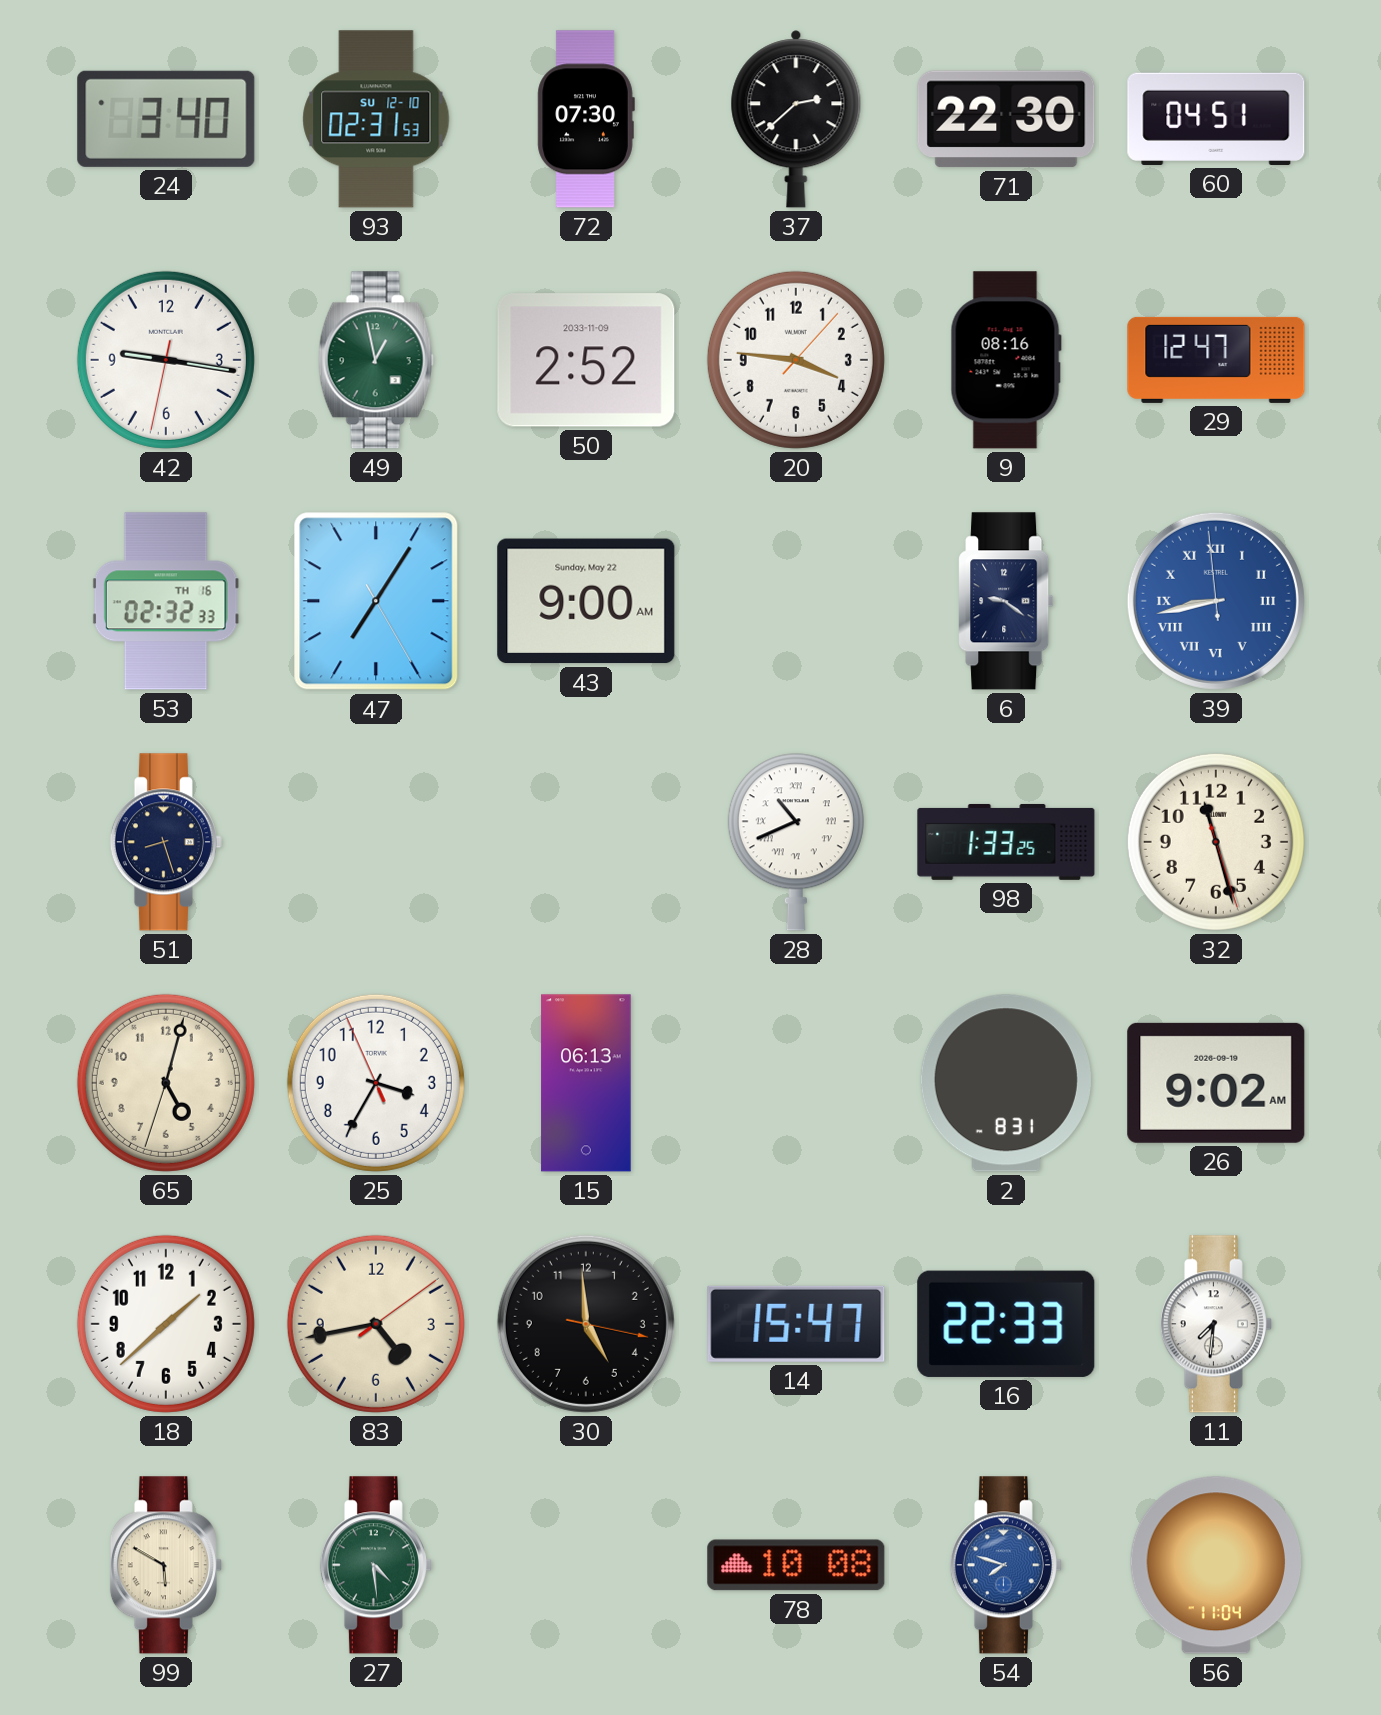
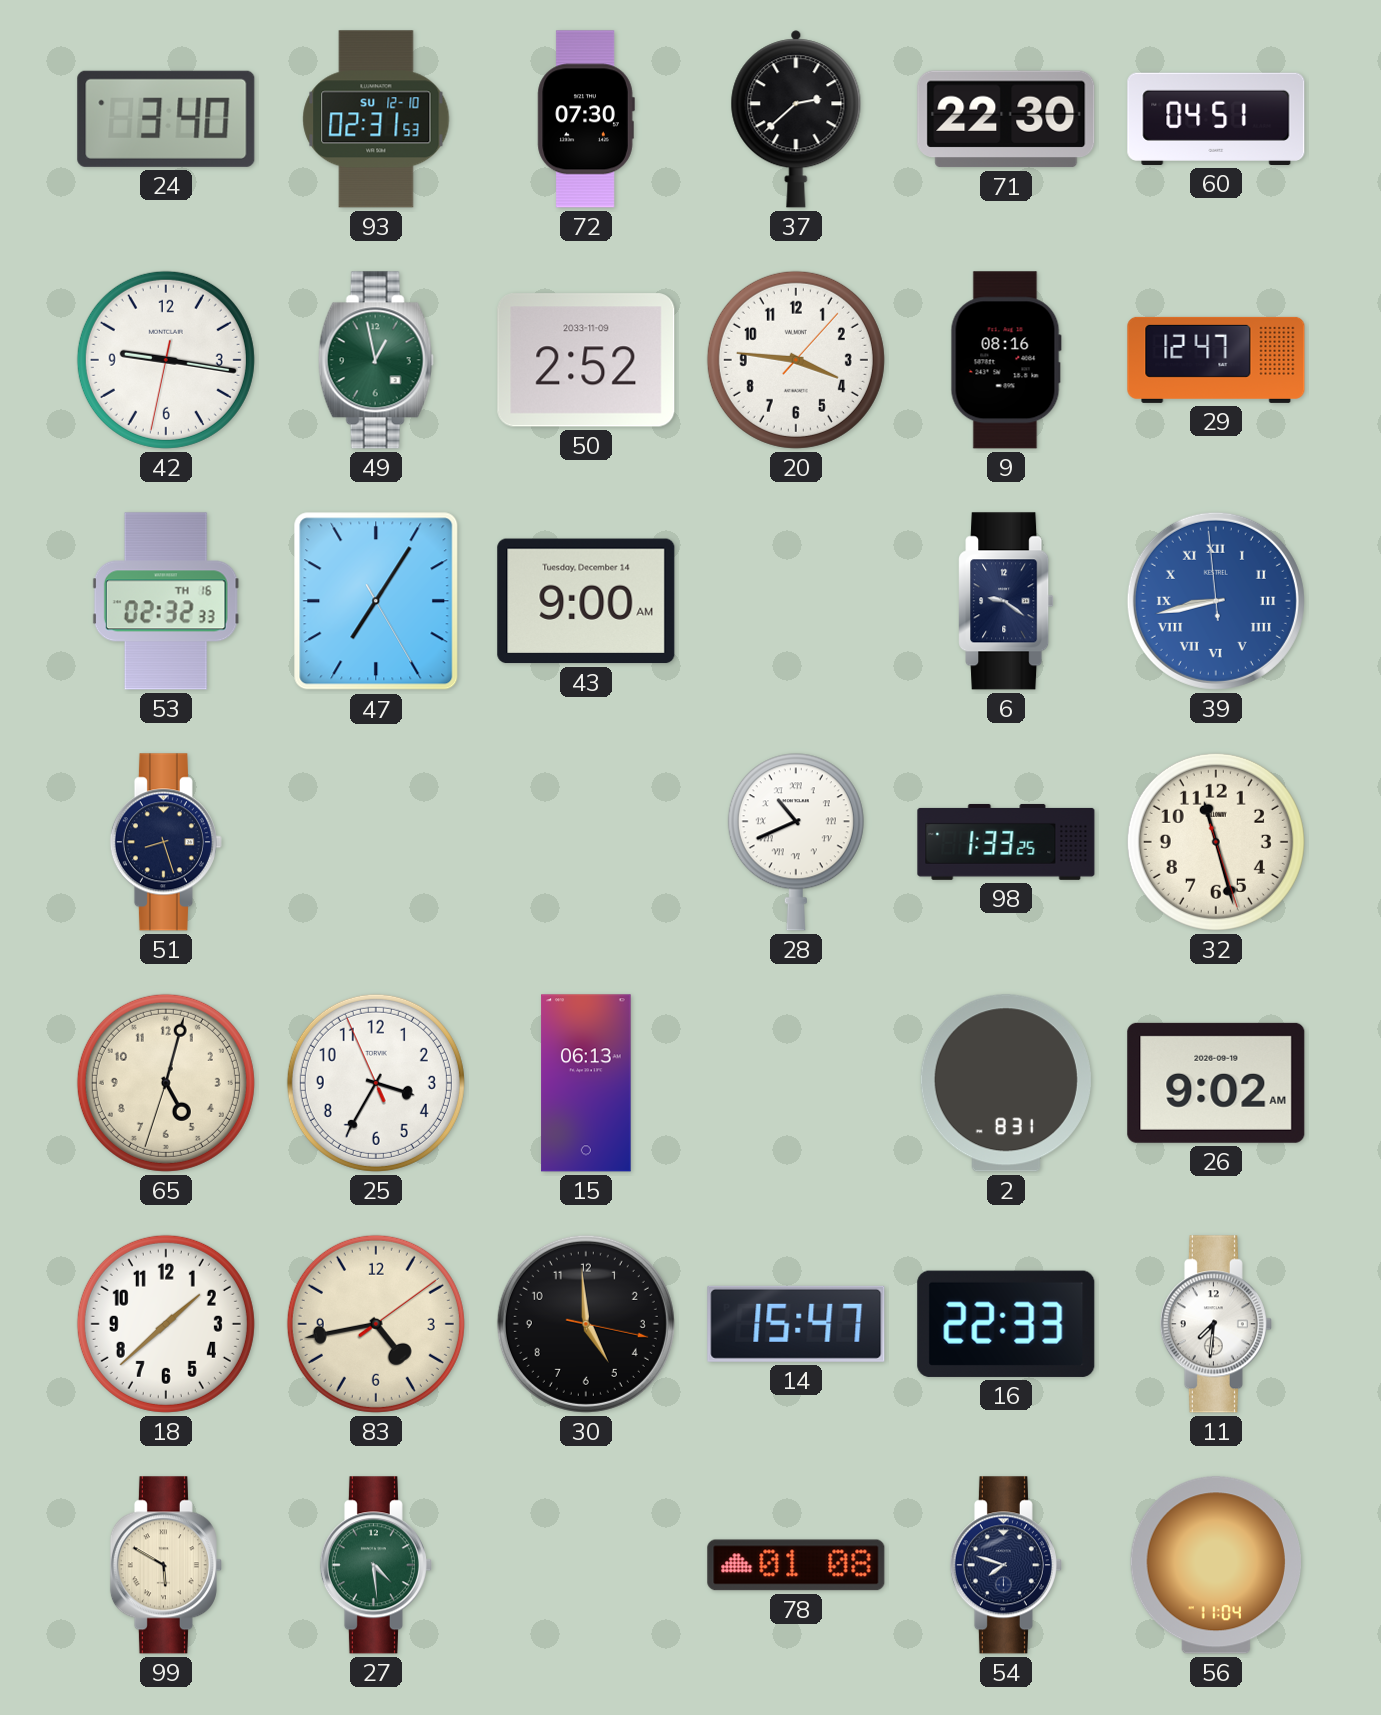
43 date: Sunday, May 22 -> Tuesday, December 14 (586, 601)
78: 10:08 -> 01:08 (796, 1565)
54 dial: blue -> navy (1006, 1565)
